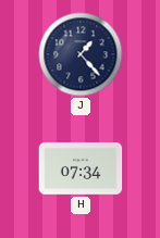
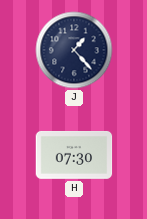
H: 07:34 -> 07:30 (74, 155)
